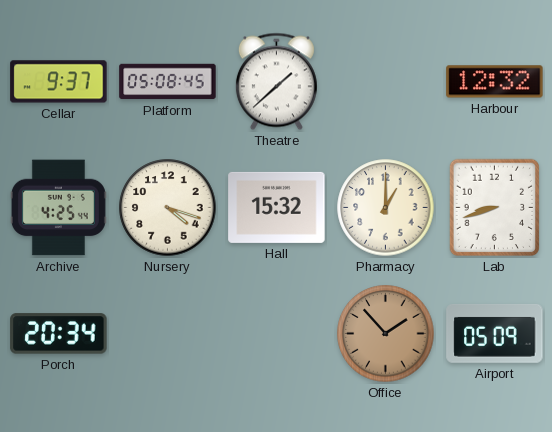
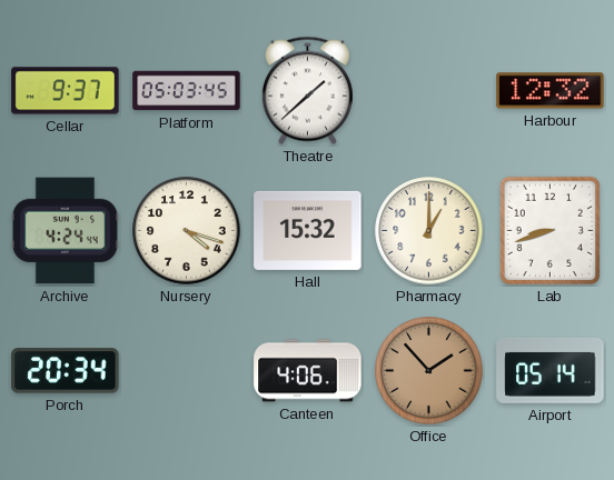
Platform: 05:08 -> 05:03 (187, 91)
Archive: 4:25 -> 4:24 (65, 231)
Canteen: none -> 4:06 (308, 371)
Airport: 05:09 -> 05:14 (551, 370)
